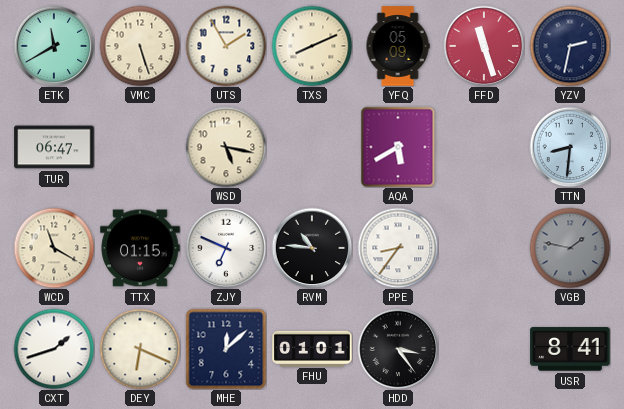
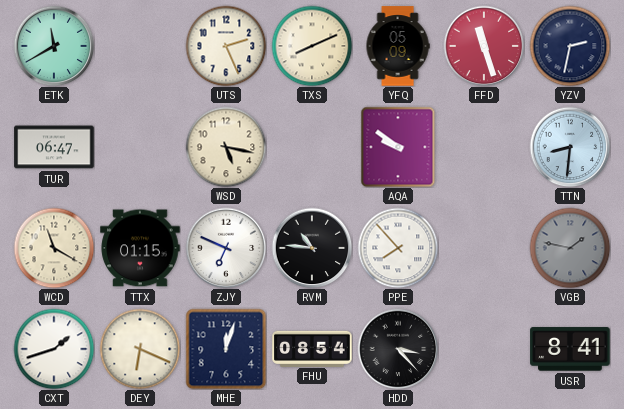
VMC: 5:27 -> none (140, 46)
UTS: 1:55 -> 2:26 (226, 46)
AQA: 5:40 -> 9:51 (398, 147)
PPE: 8:36 -> 7:53 (398, 248)
MHE: 12:08 -> 12:03 (226, 349)
FHU: 01:01 -> 08:54 (312, 348)
HDD: 3:24 -> 3:23 (398, 349)
